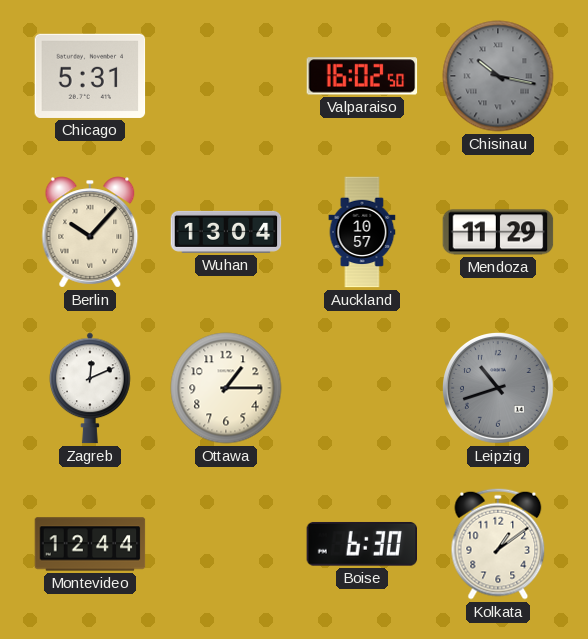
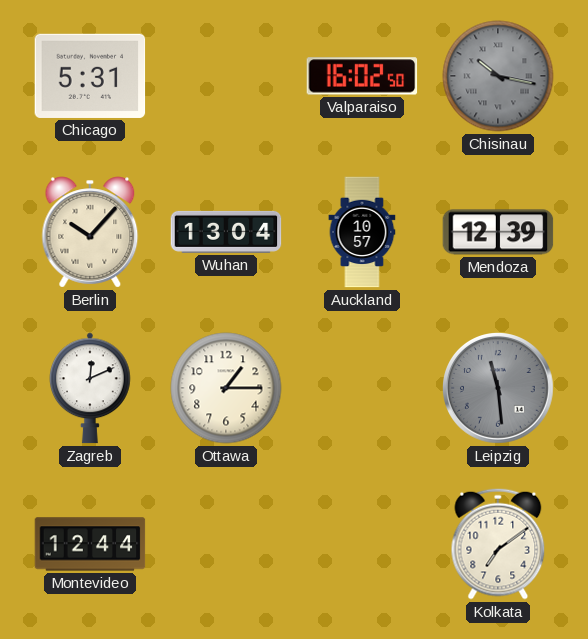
Mendoza: 11:29 -> 12:39 (498, 232)
Leipzig: 10:42 -> 11:29 (499, 389)
Boise: 6:30 -> none (361, 544)
Kolkata: 1:09 -> 7:09 (498, 544)
